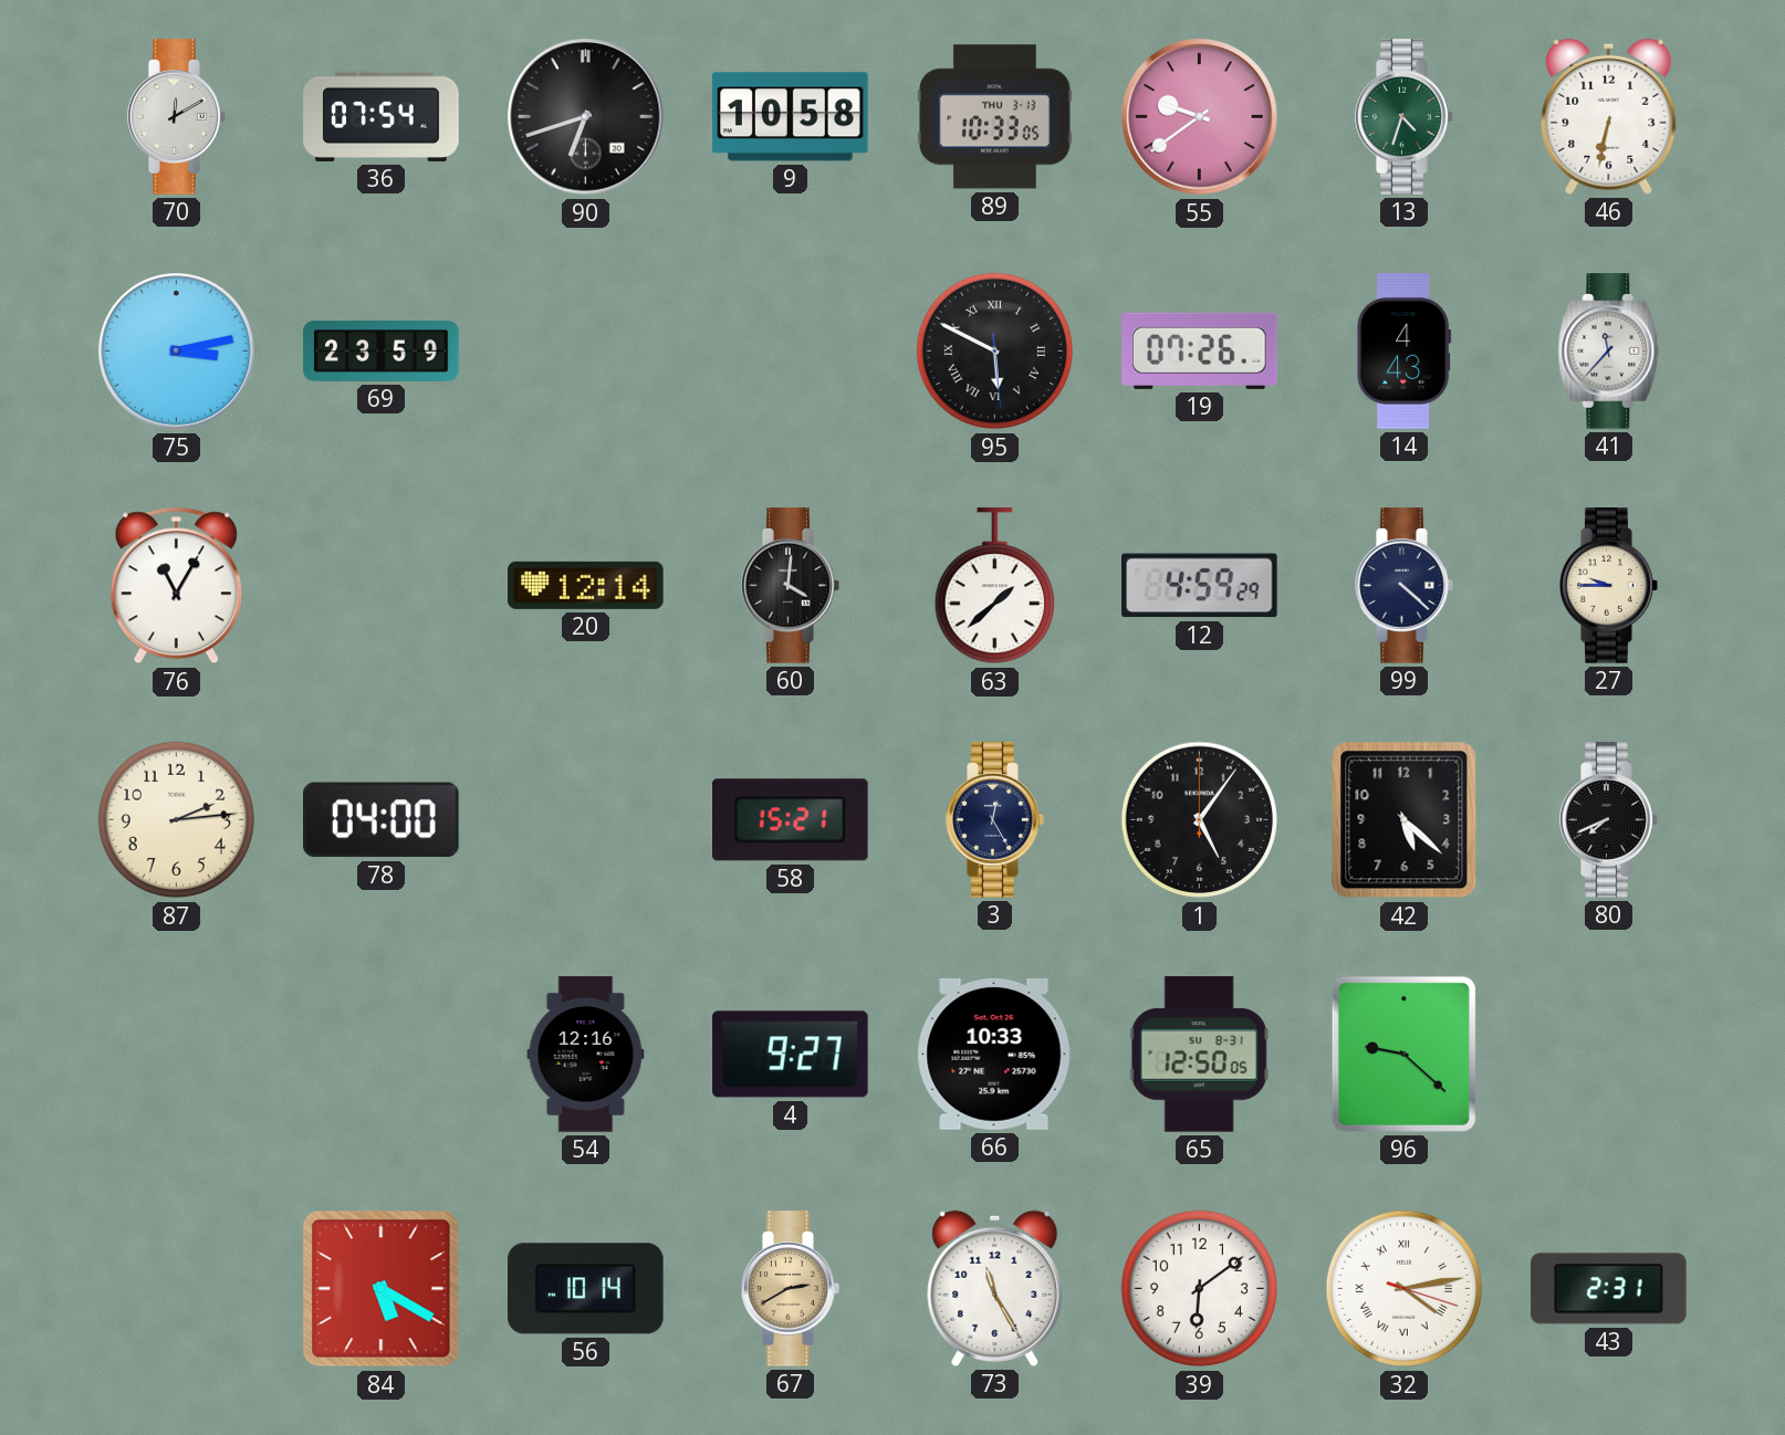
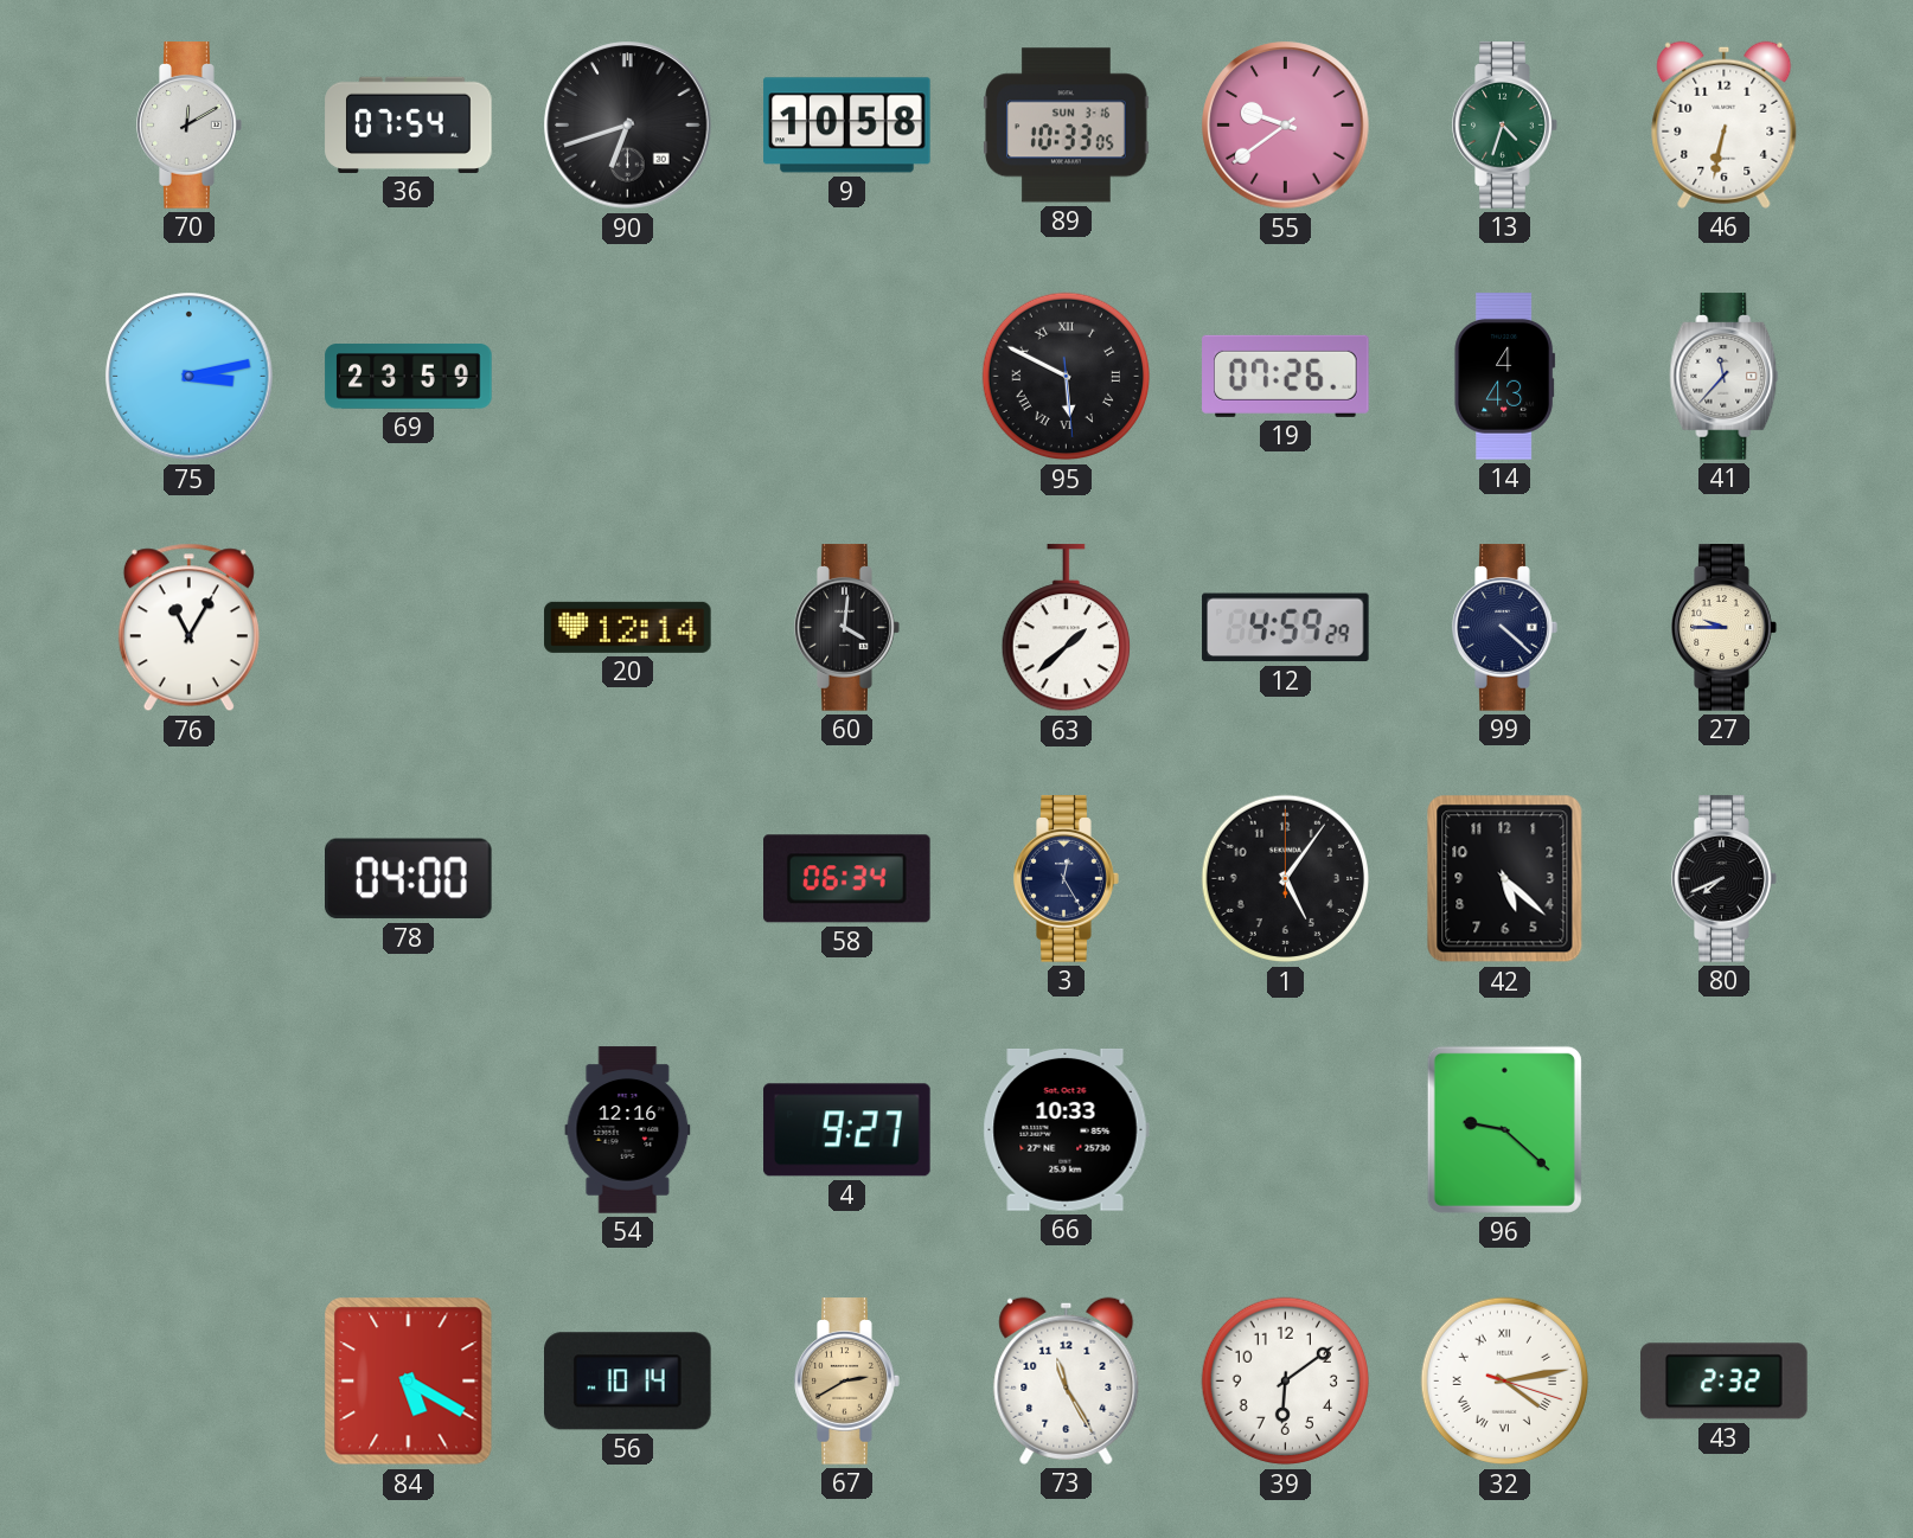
89 date: THU 3-13 -> SUN 3-16 (1067, 126)
87: 2:14 -> none (177, 820)
58: 15:21 -> 06:34 (847, 879)
65: 12:50 -> none (1199, 1055)
43: 2:31 -> 2:32 (1725, 1382)
